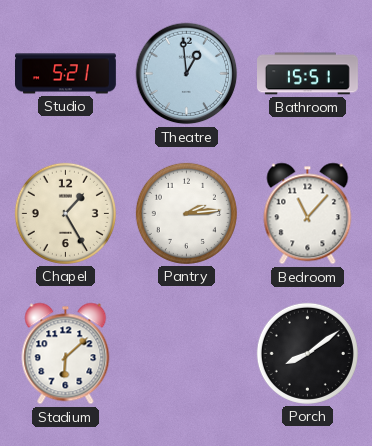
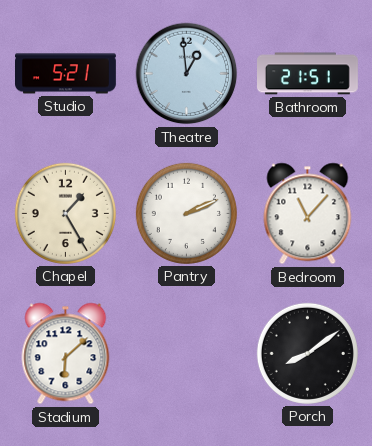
Bathroom: 15:51 -> 21:51 (308, 74)
Pantry: 2:14 -> 2:11 (186, 213)
